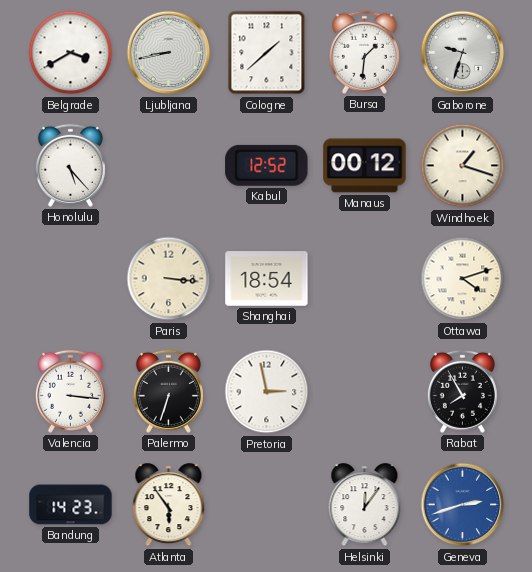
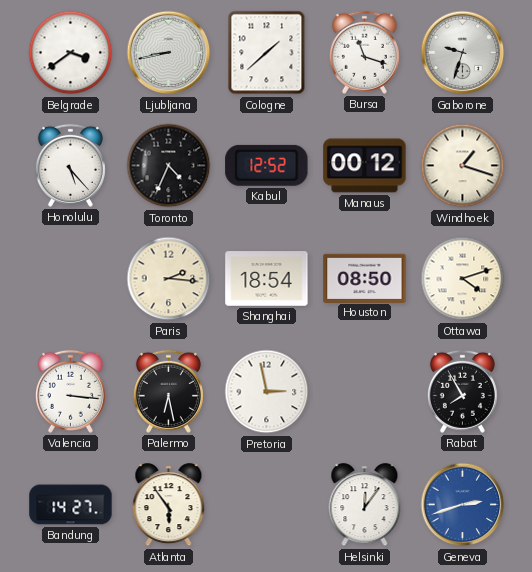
Belgrade: 3:40 -> 3:39 (71, 53)
Bursa: 1:31 -> 11:18 (364, 52)
Toronto: none -> 4:34 (169, 166)
Paris: 3:16 -> 2:16 (169, 279)
Houston: none -> 08:50 (365, 278)
Palermo: 6:33 -> 6:28 (168, 391)
Bandung: 14:23 -> 14:27 (71, 505)
